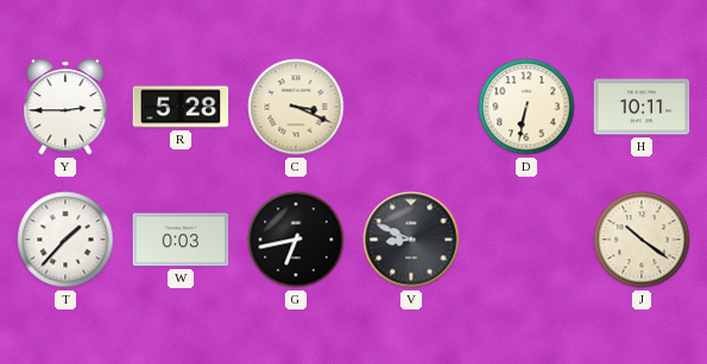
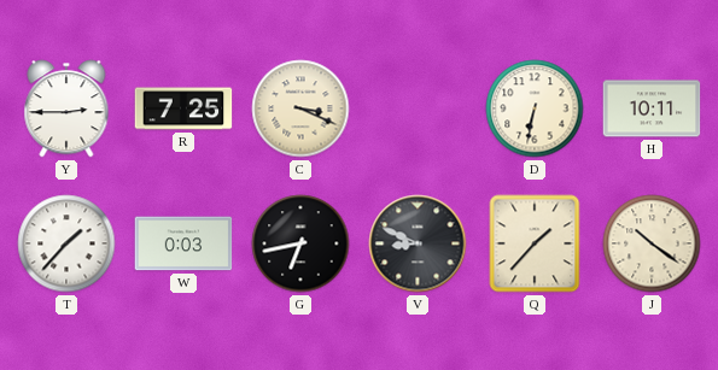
R: 5:28 -> 7:25 (183, 108)
Q: none -> 1:37 (535, 243)
